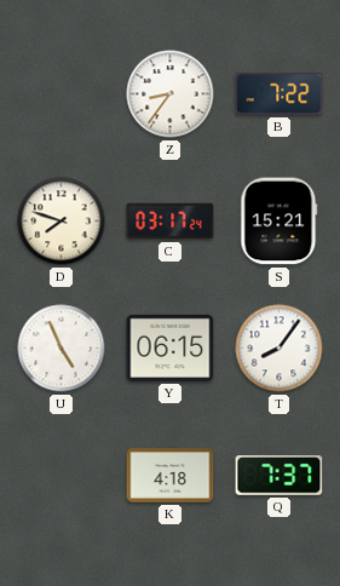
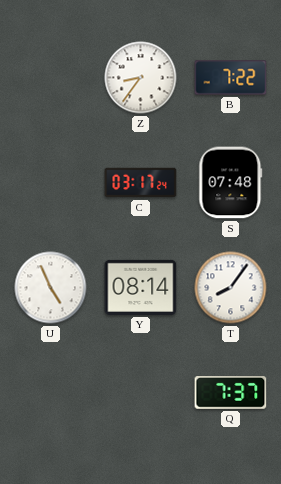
D: 7:48 -> none (62, 222)
S: 15:21 -> 07:48 (231, 183)
Y: 06:15 -> 08:14 (141, 287)
K: 4:18 -> none (171, 476)
